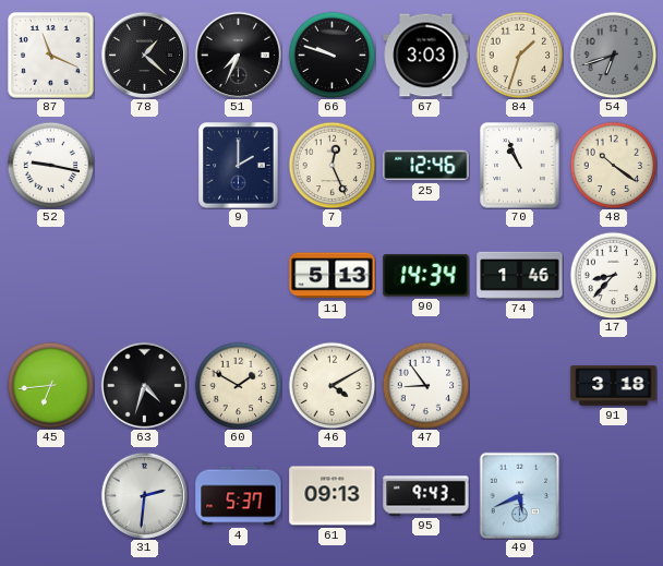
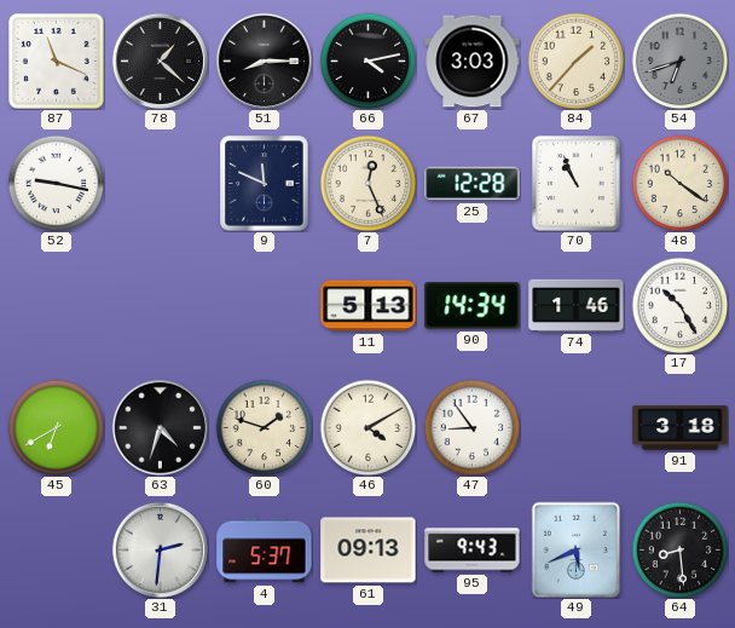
51: 7:34 -> 8:15 (264, 61)
66: 9:48 -> 4:13 (367, 61)
84: 1:33 -> 1:37 (575, 61)
9: 2:00 -> 11:49 (265, 184)
25: 12:46 -> 12:28 (473, 184)
17: 8:37 -> 10:25 (679, 305)
45: 6:44 -> 6:40 (56, 427)
60: 1:50 -> 1:48 (264, 427)
64: none -> 8:29 (679, 549)
